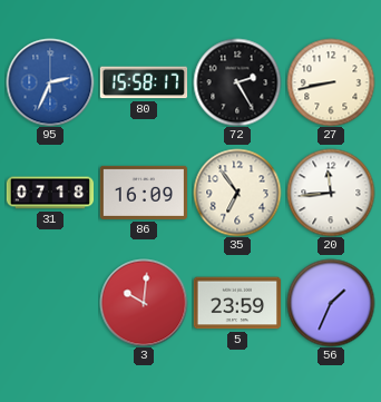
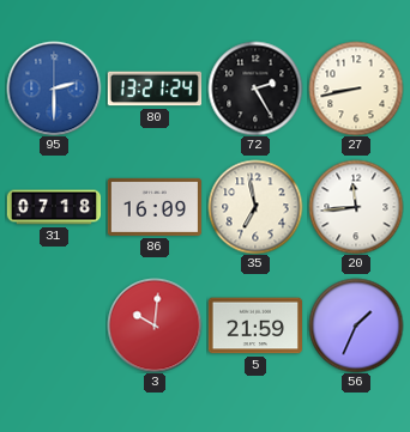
95: 2:34 -> 2:30 (54, 89)
80: 15:58 -> 13:21 (155, 89)
35: 6:54 -> 6:58 (255, 207)
5: 23:59 -> 21:59 (255, 325)
